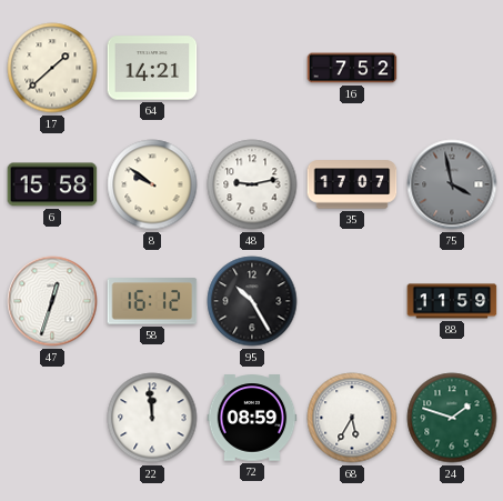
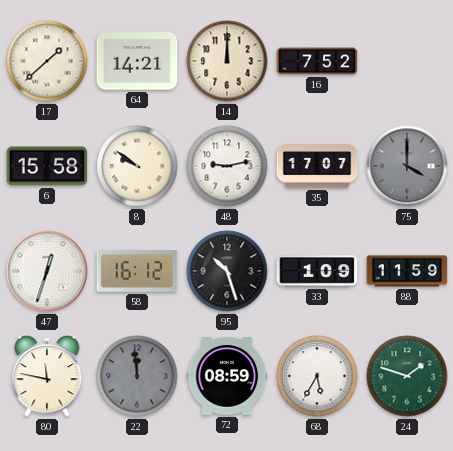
14: none -> 12:00 (227, 61)
75: 3:58 -> 4:00 (407, 166)
95: 10:25 -> 10:27 (227, 271)
33: none -> 1:09 (317, 271)
80: none -> 11:47 (47, 376)
22 dial: white -> grey (137, 376)
